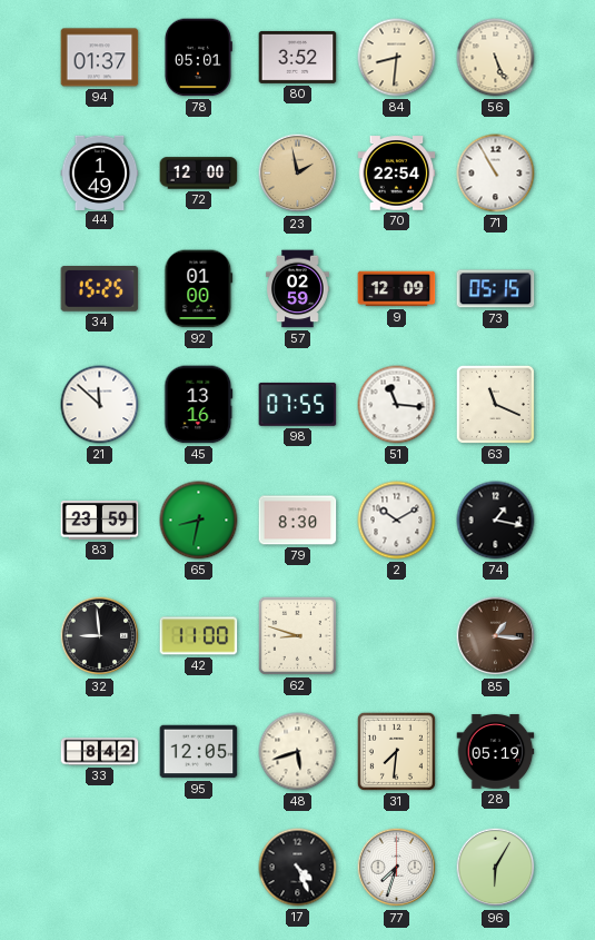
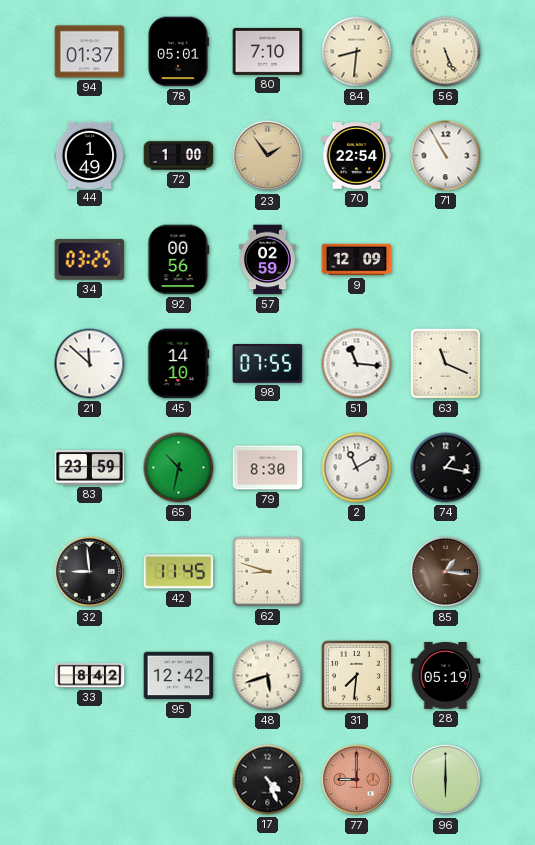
80: 3:52 -> 7:10 (268, 51)
72: 12:00 -> 1:00 (179, 156)
23: 1:58 -> 1:54 (268, 156)
34: 15:25 -> 03:25 (90, 260)
92: 01:00 -> 00:56 (179, 260)
73: 05:15 -> none (496, 289)
45: 13:16 -> 14:10 (179, 364)
65: 8:32 -> 10:32 (179, 468)
2: 10:10 -> 11:10 (357, 468)
42: 11:00 -> 11:45 (179, 572)
95: 12:05 -> 12:42 (179, 676)
77: 7:33 -> 9:00 (357, 780)
77 dial: white -> salmon (357, 780)
96: 6:05 -> 6:00 (446, 780)
